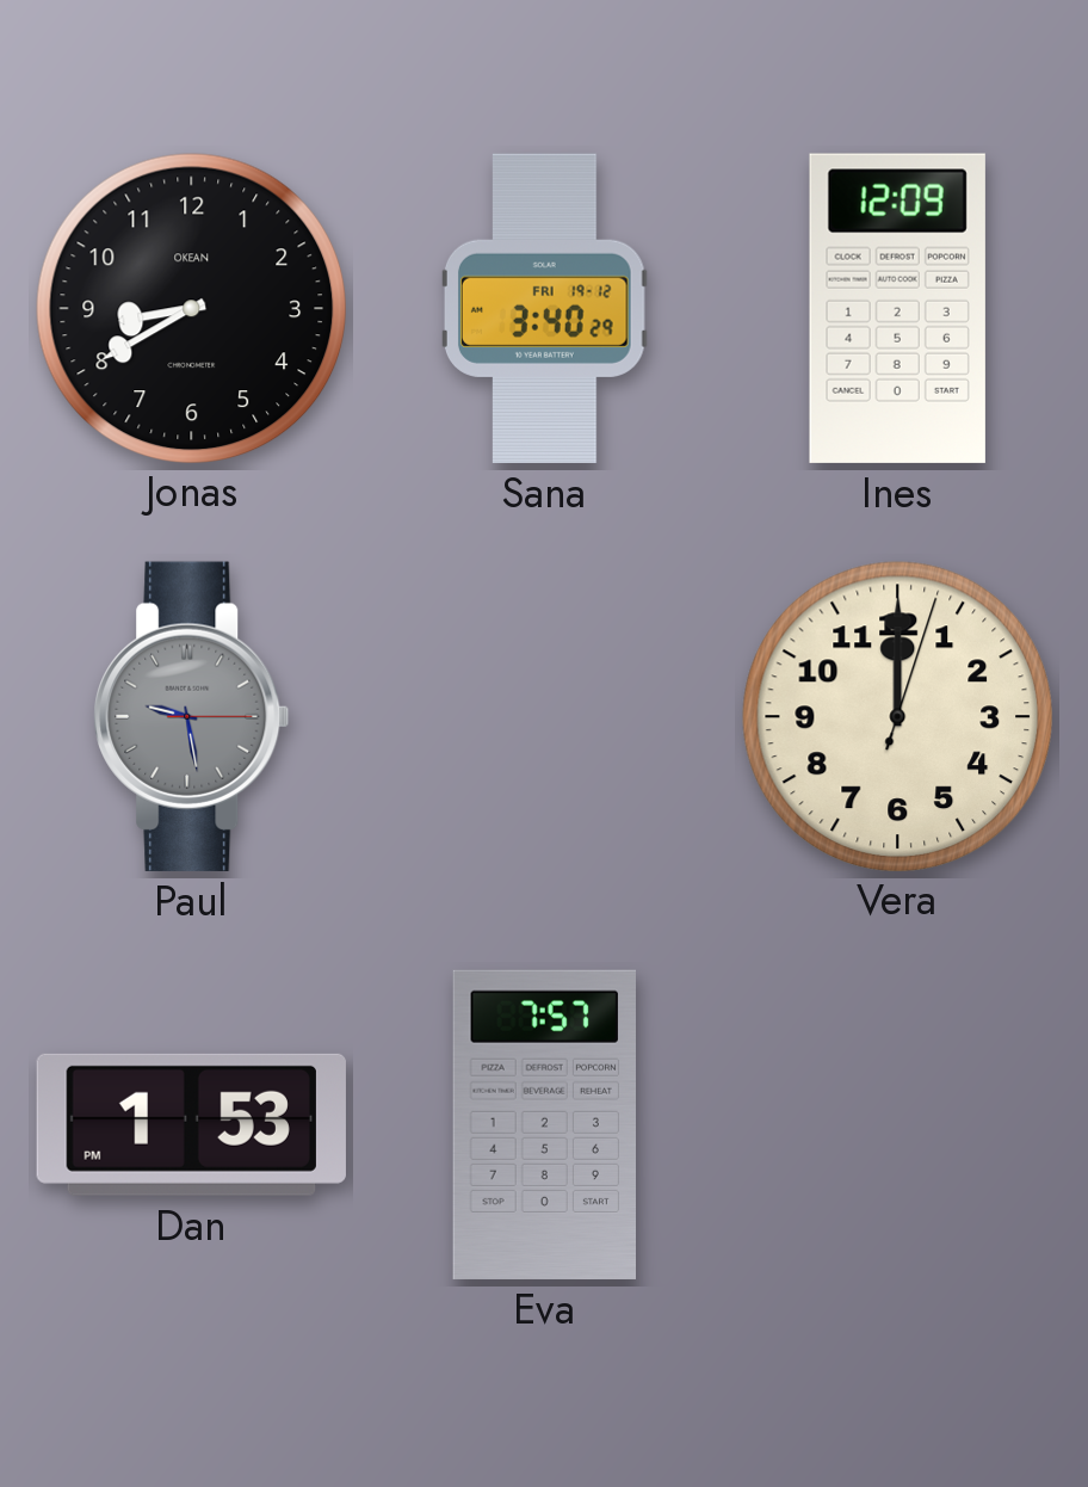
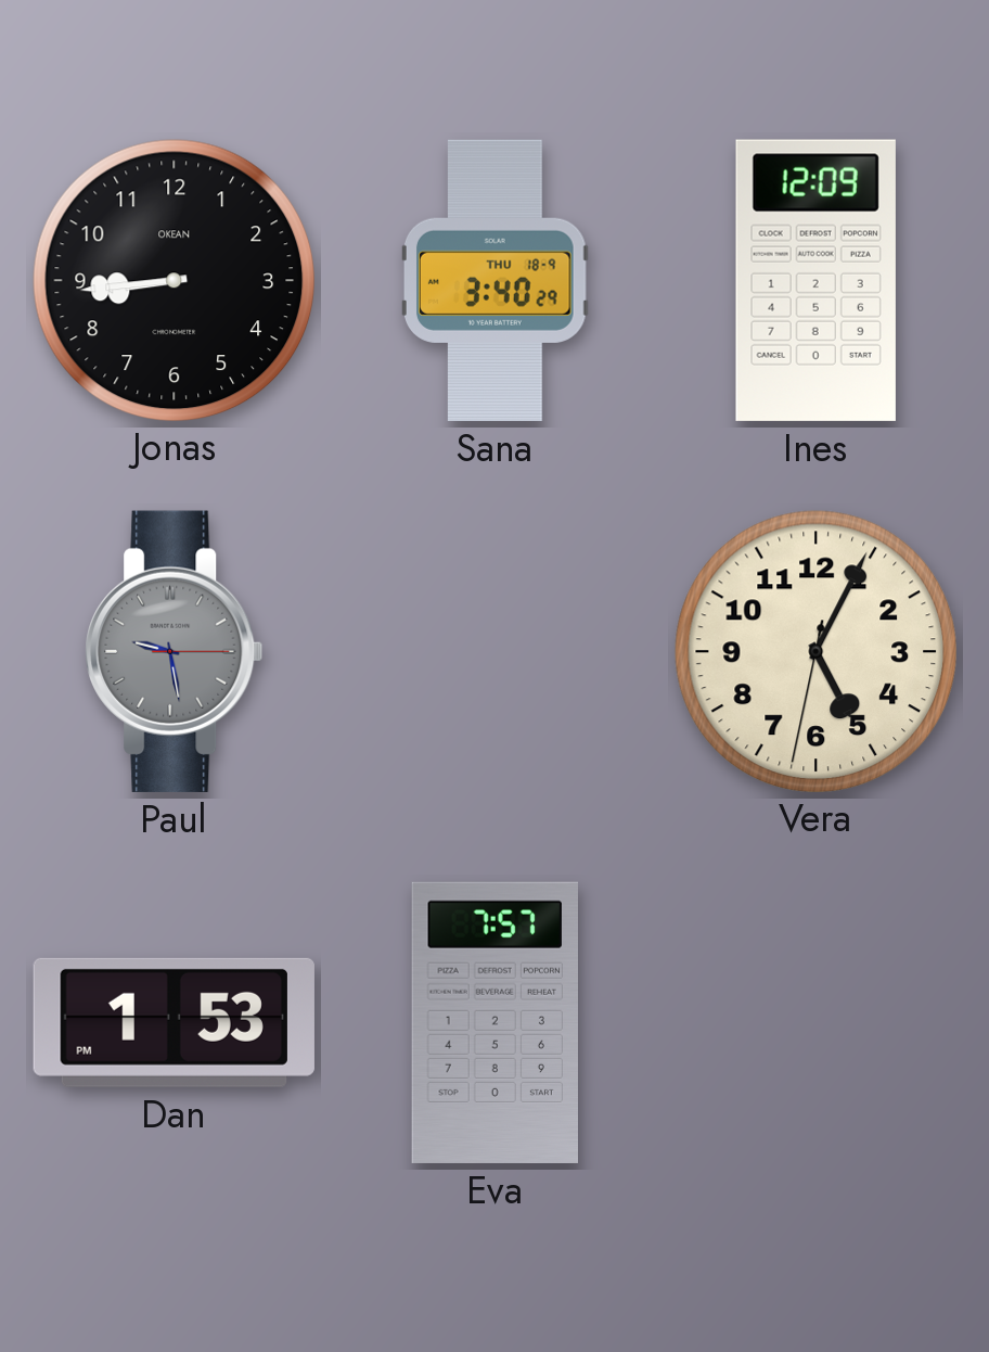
Jonas: 8:40 -> 8:44 (174, 280)
Sana date: FRI 19-12 -> THU 18-9 (494, 280)
Vera: 12:00 -> 5:04 (815, 651)
